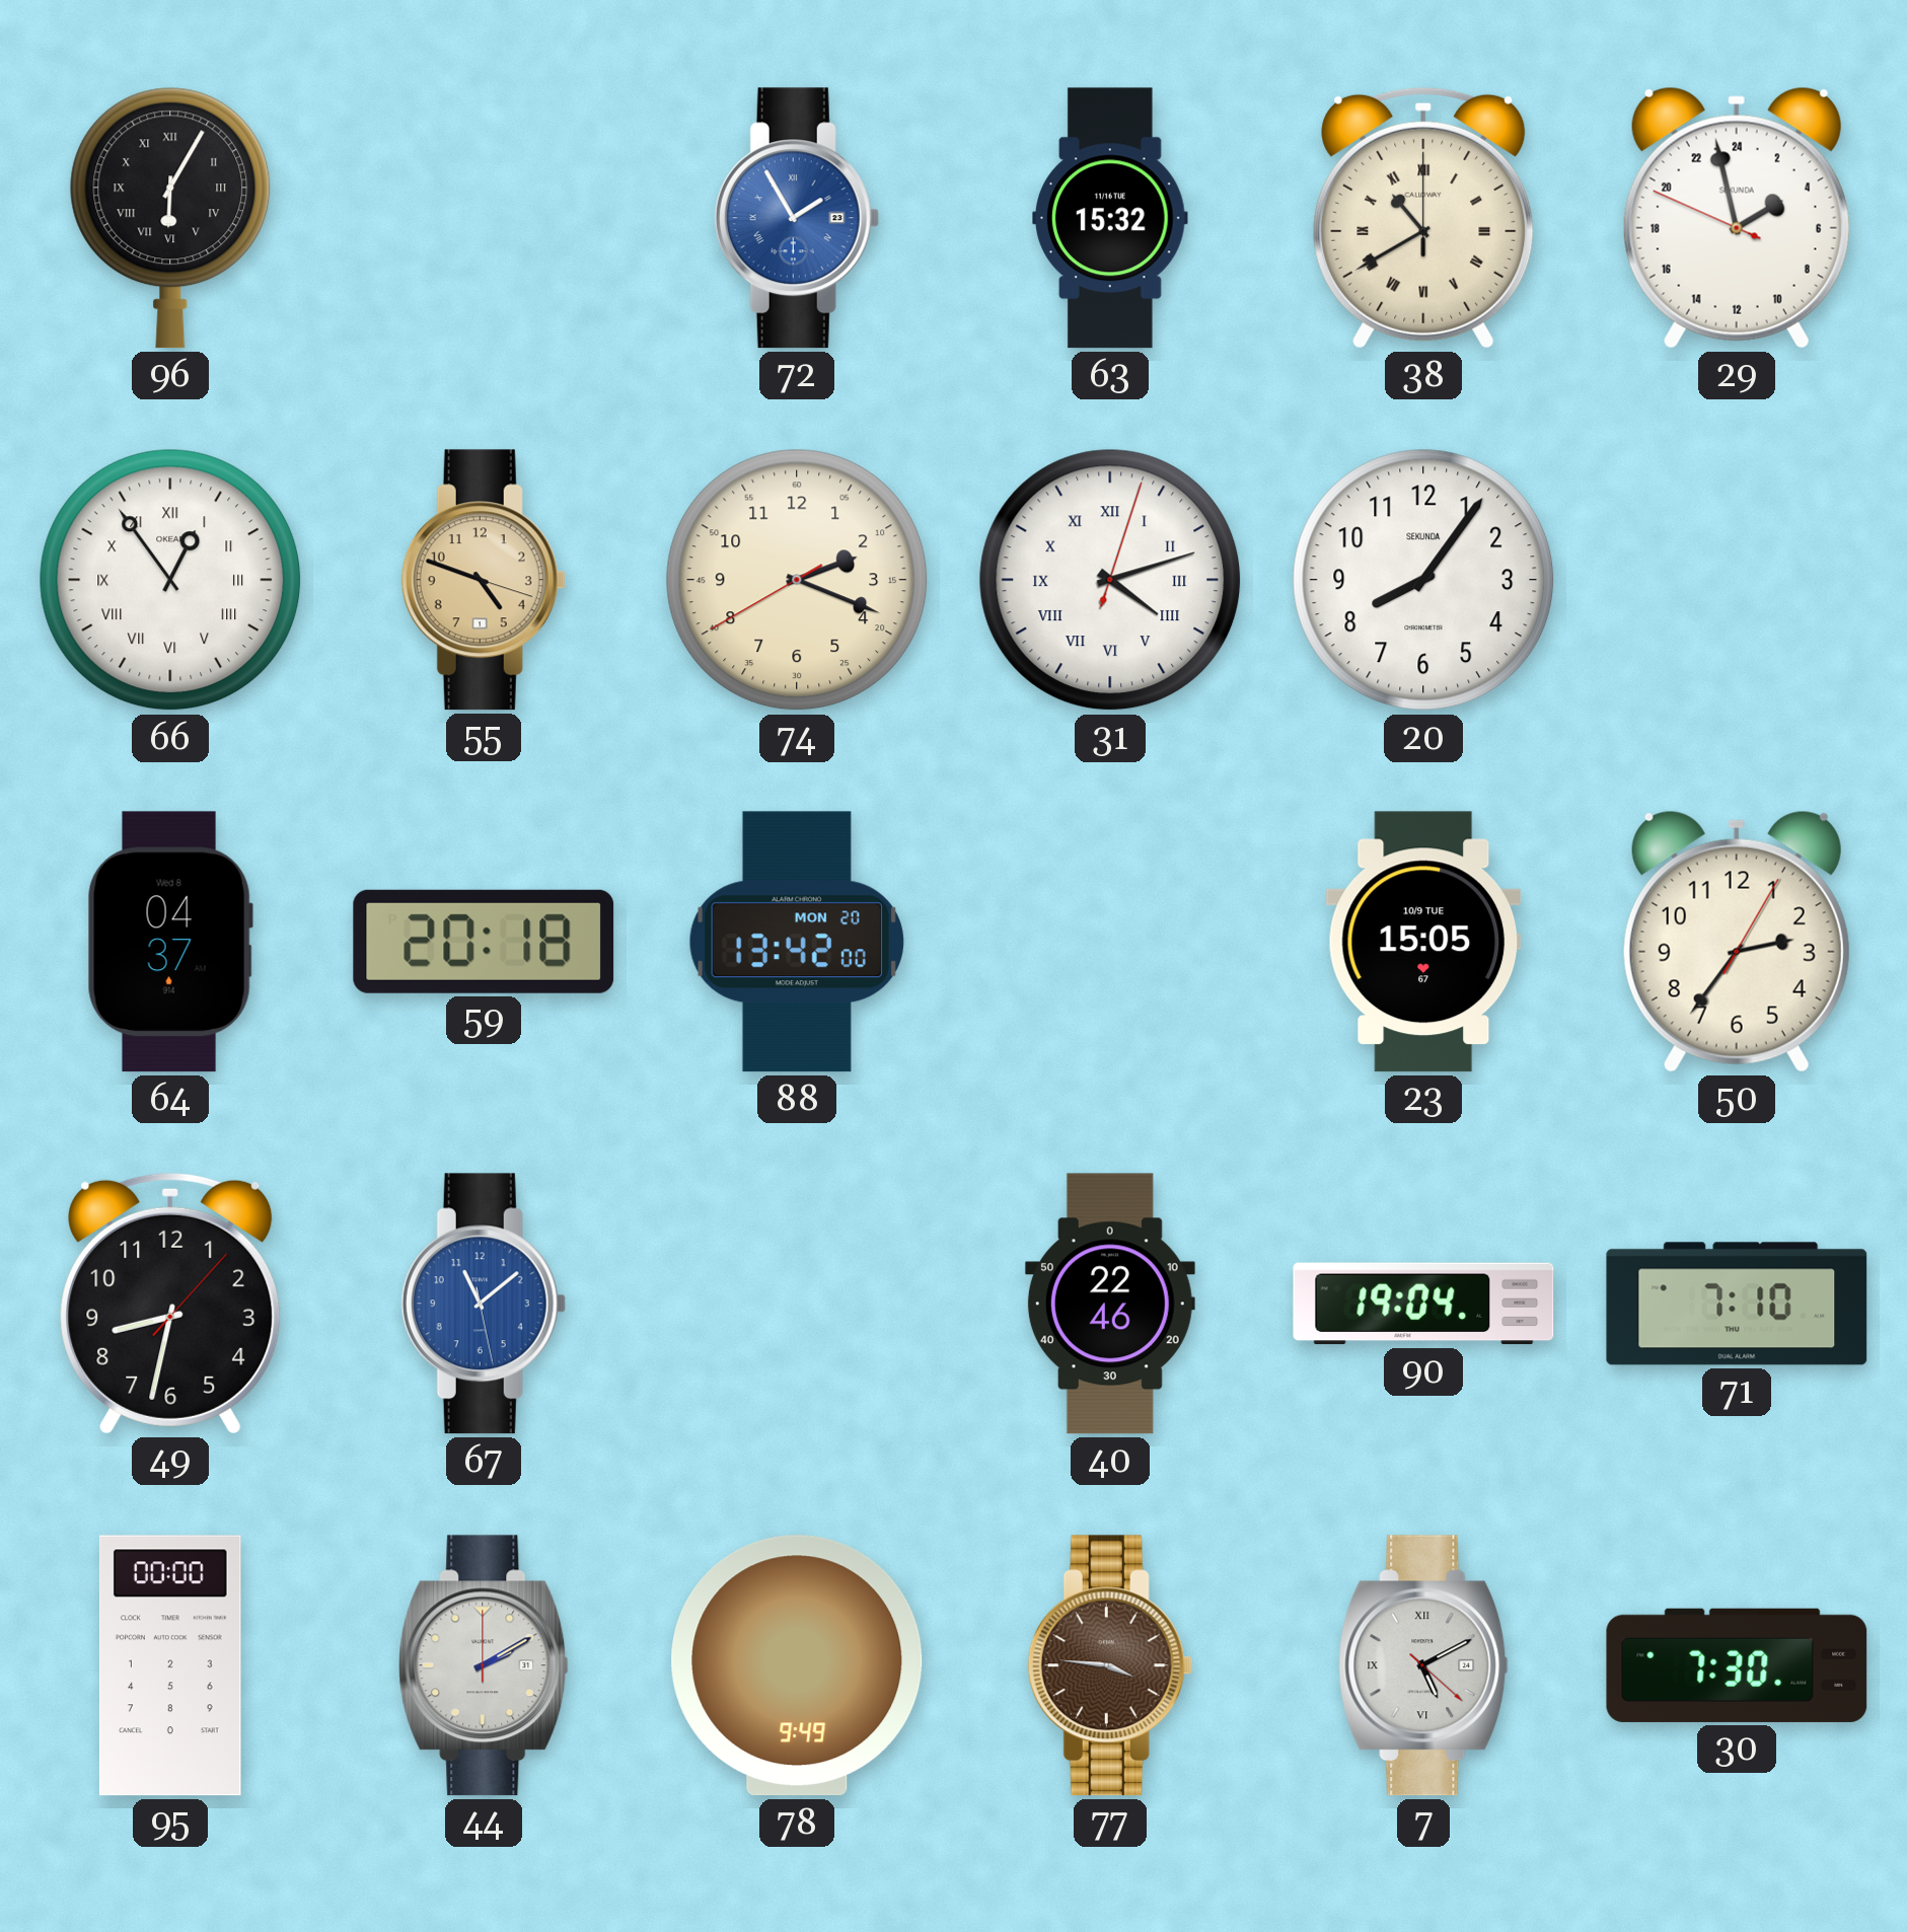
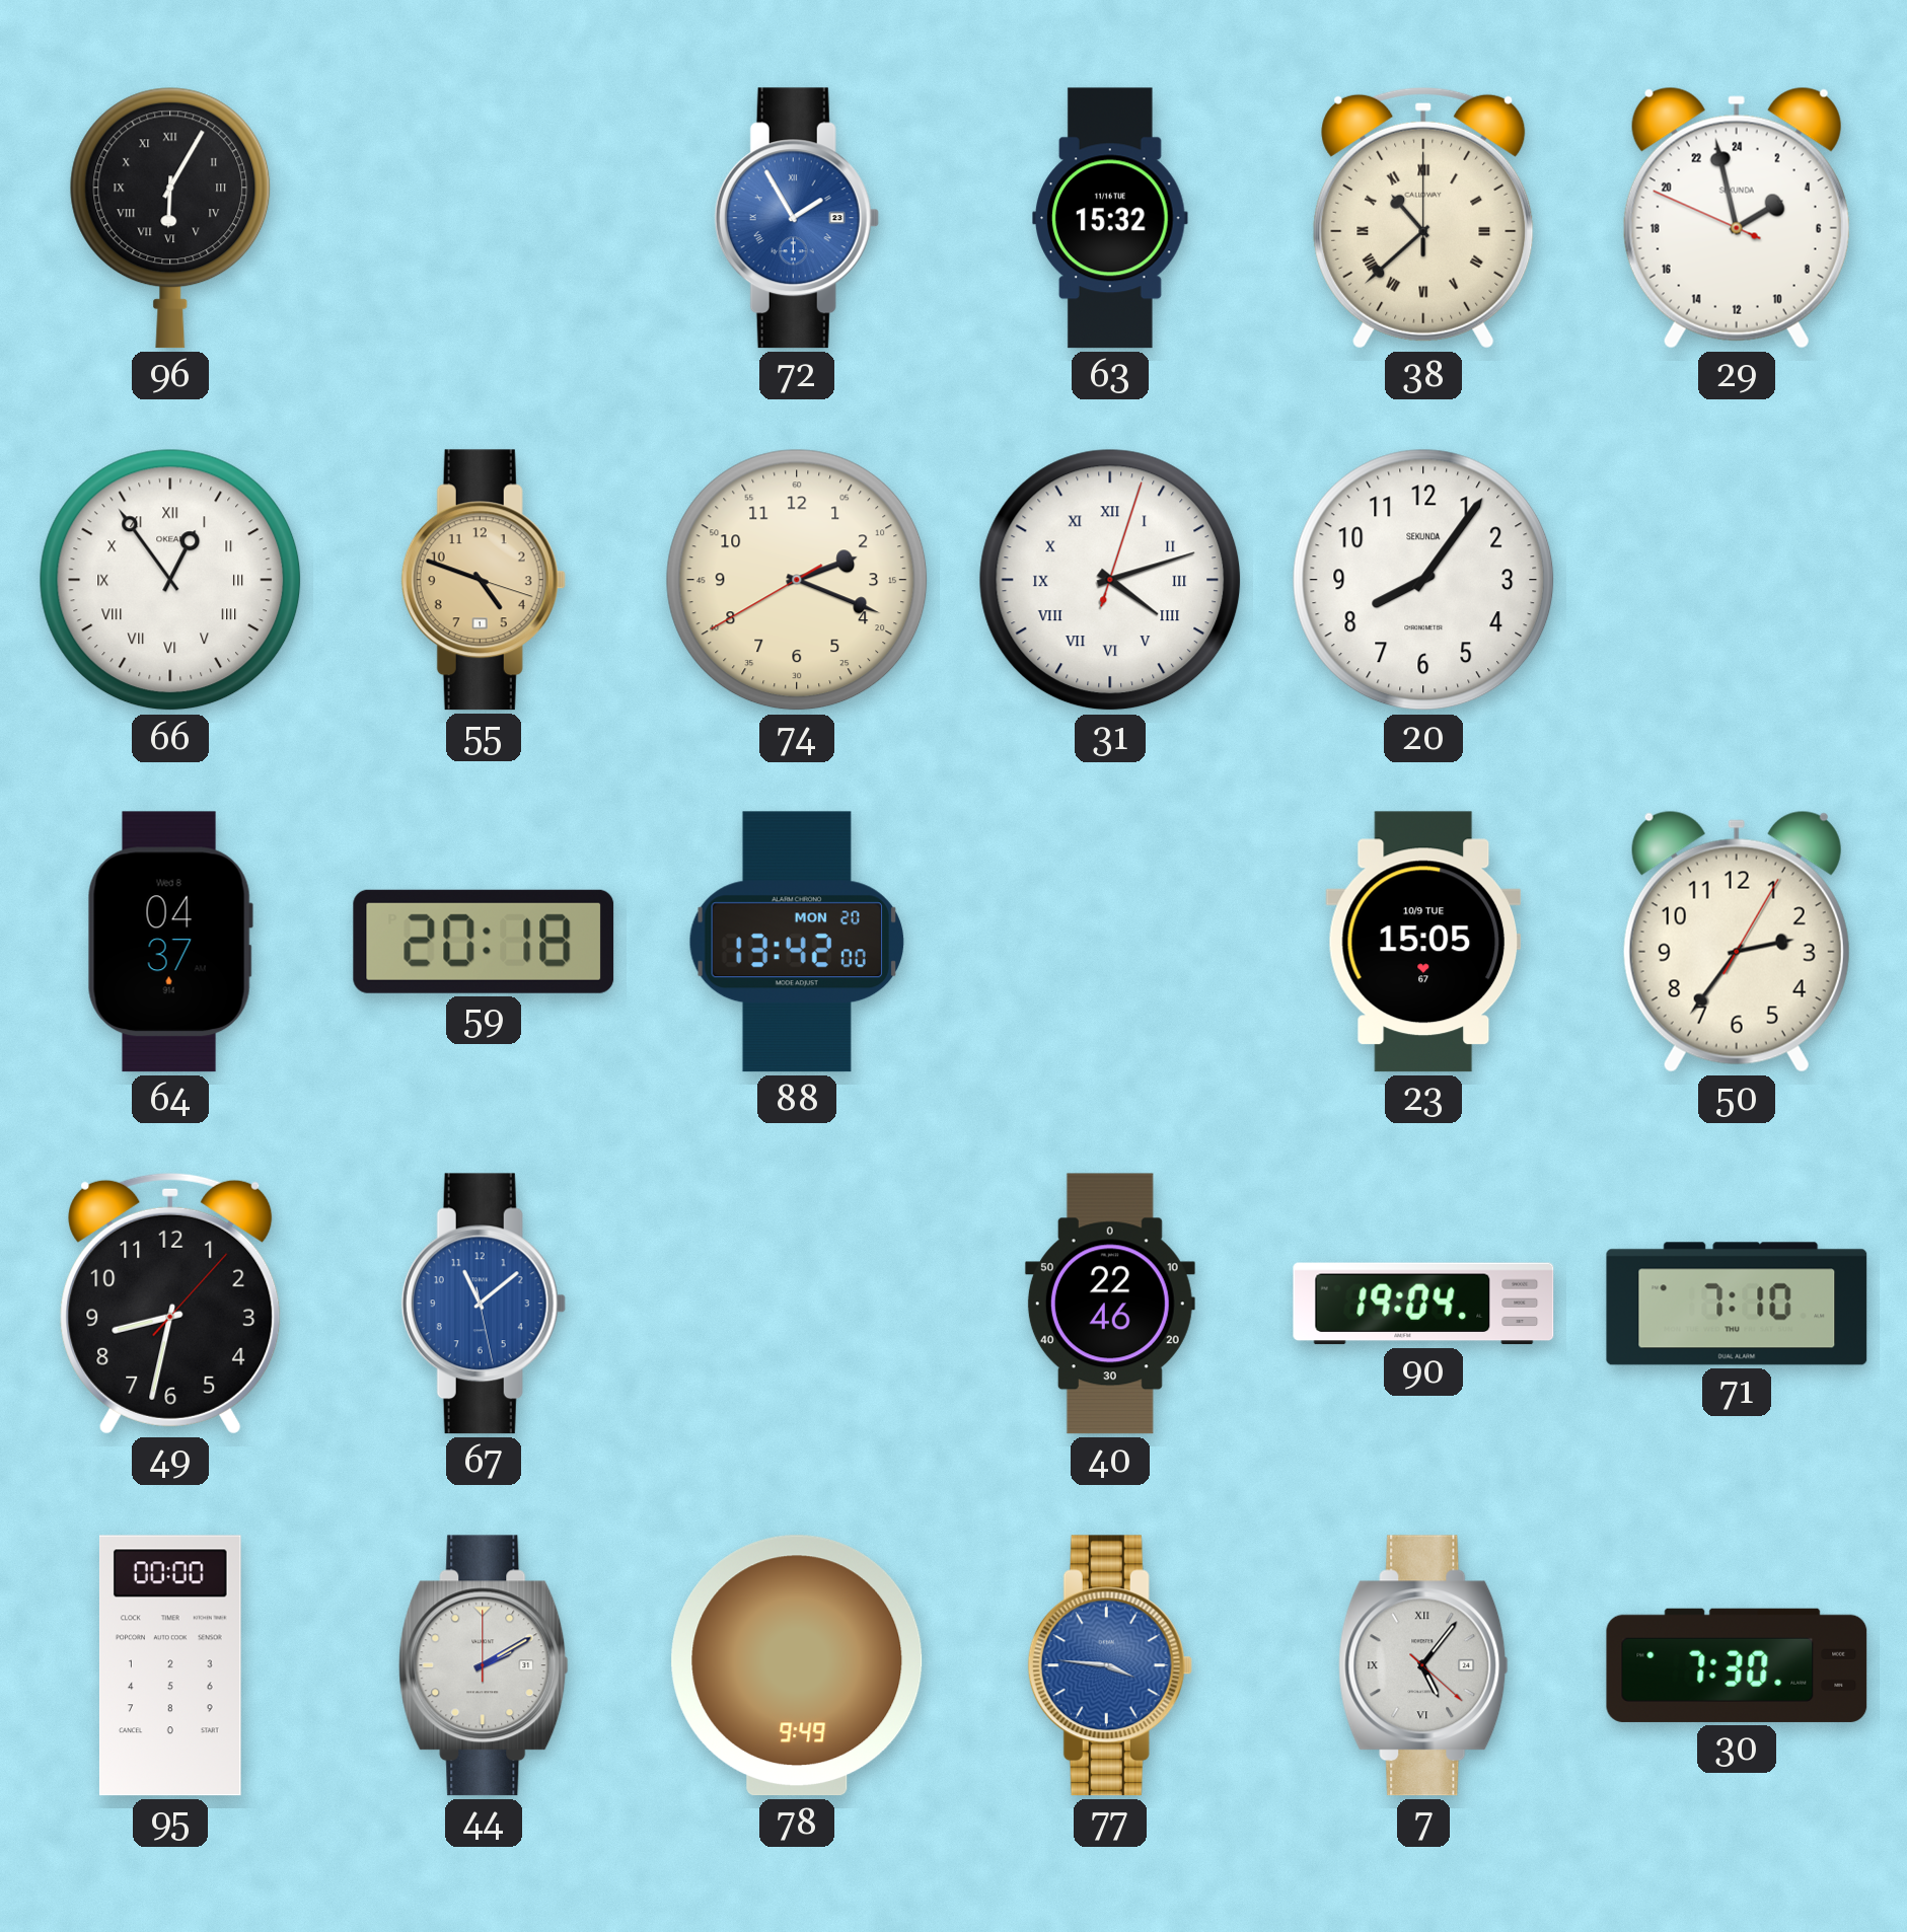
38: 10:40 -> 10:38 (1423, 218)
77 dial: brown -> blue (1110, 1665)
7: 5:10 -> 5:06 (1423, 1665)
